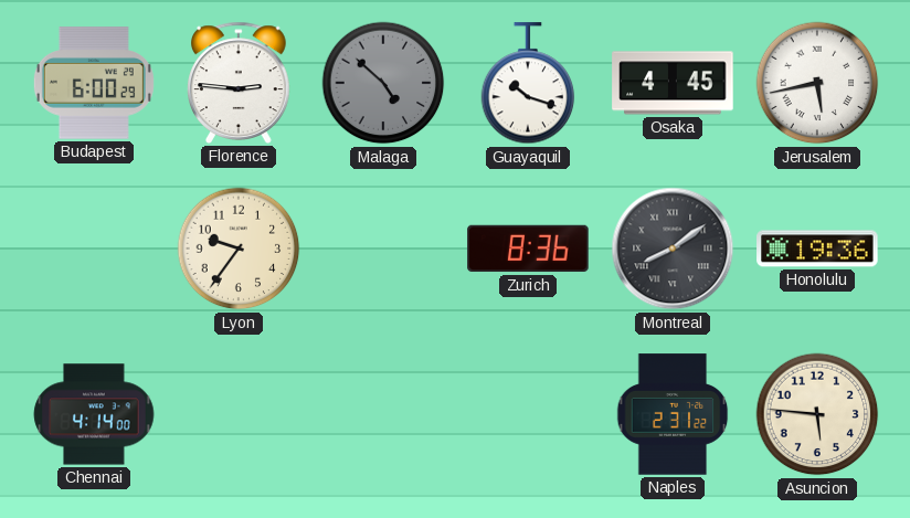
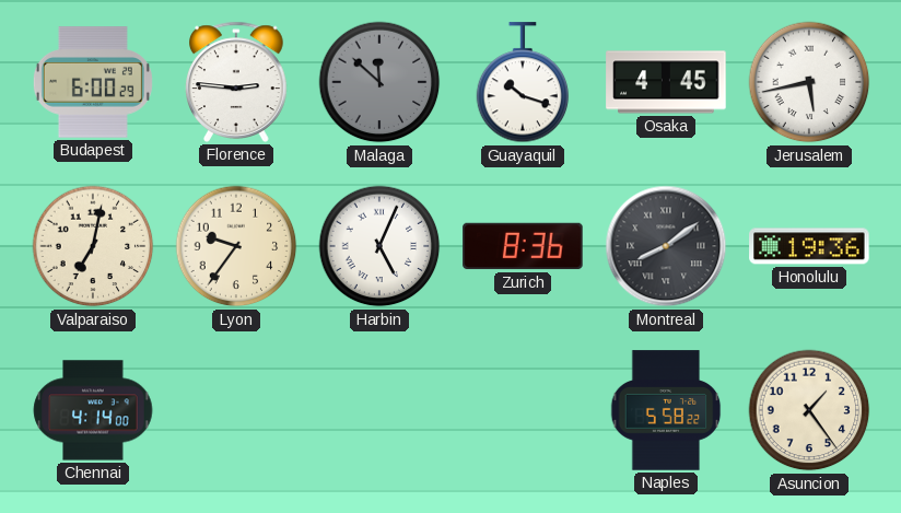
Malaga: 4:52 -> 11:52 (379, 82)
Valparaiso: none -> 7:02 (93, 246)
Harbin: none -> 5:04 (379, 246)
Naples: 2:31 -> 5:58 (666, 410)
Asuncion: 5:46 -> 1:24 (809, 410)
